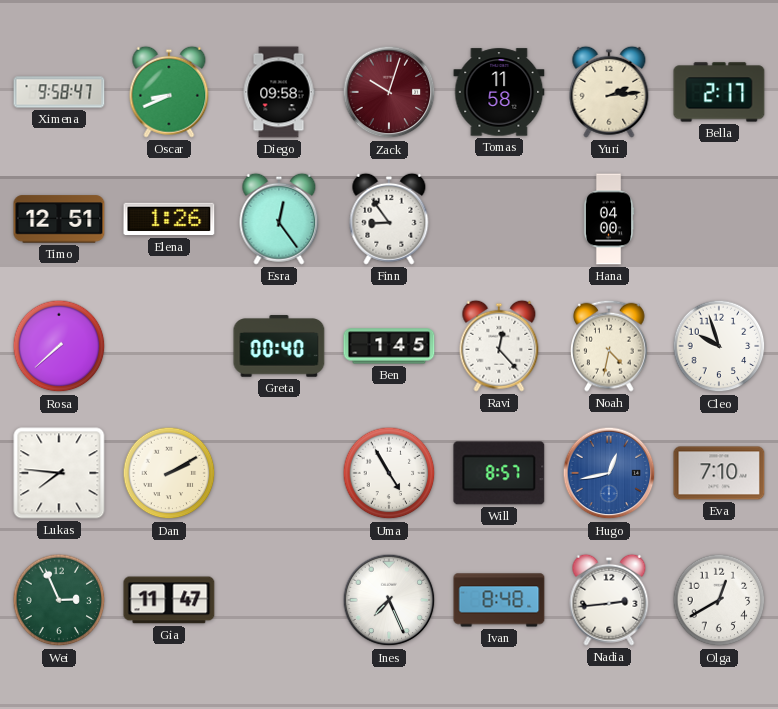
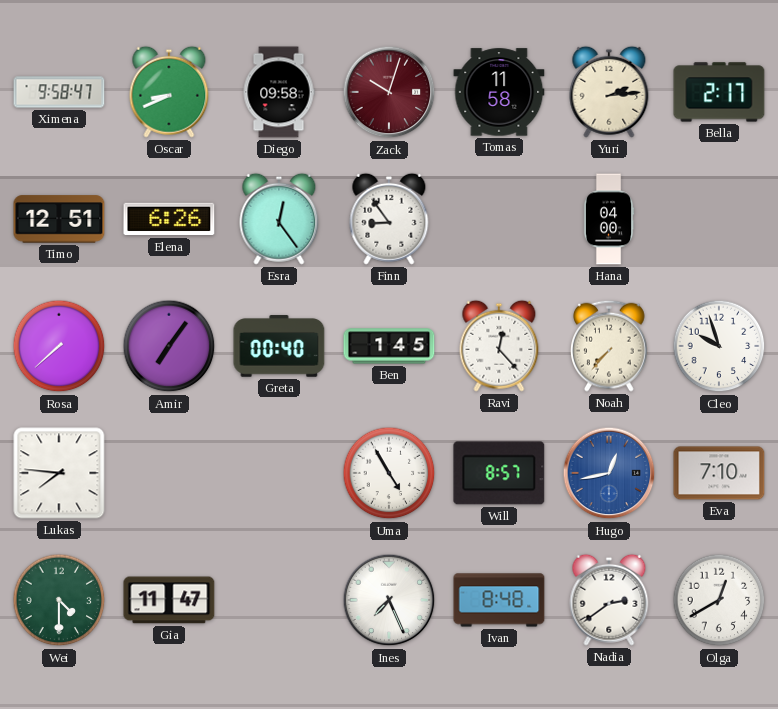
Elena: 1:26 -> 6:26 (169, 219)
Amir: none -> 7:06 (169, 346)
Noah: 4:32 -> 7:37 (610, 346)
Dan: 2:10 -> none (169, 473)
Wei: 2:56 -> 4:30 (59, 600)
Nadia: 2:44 -> 2:39 (609, 600)
